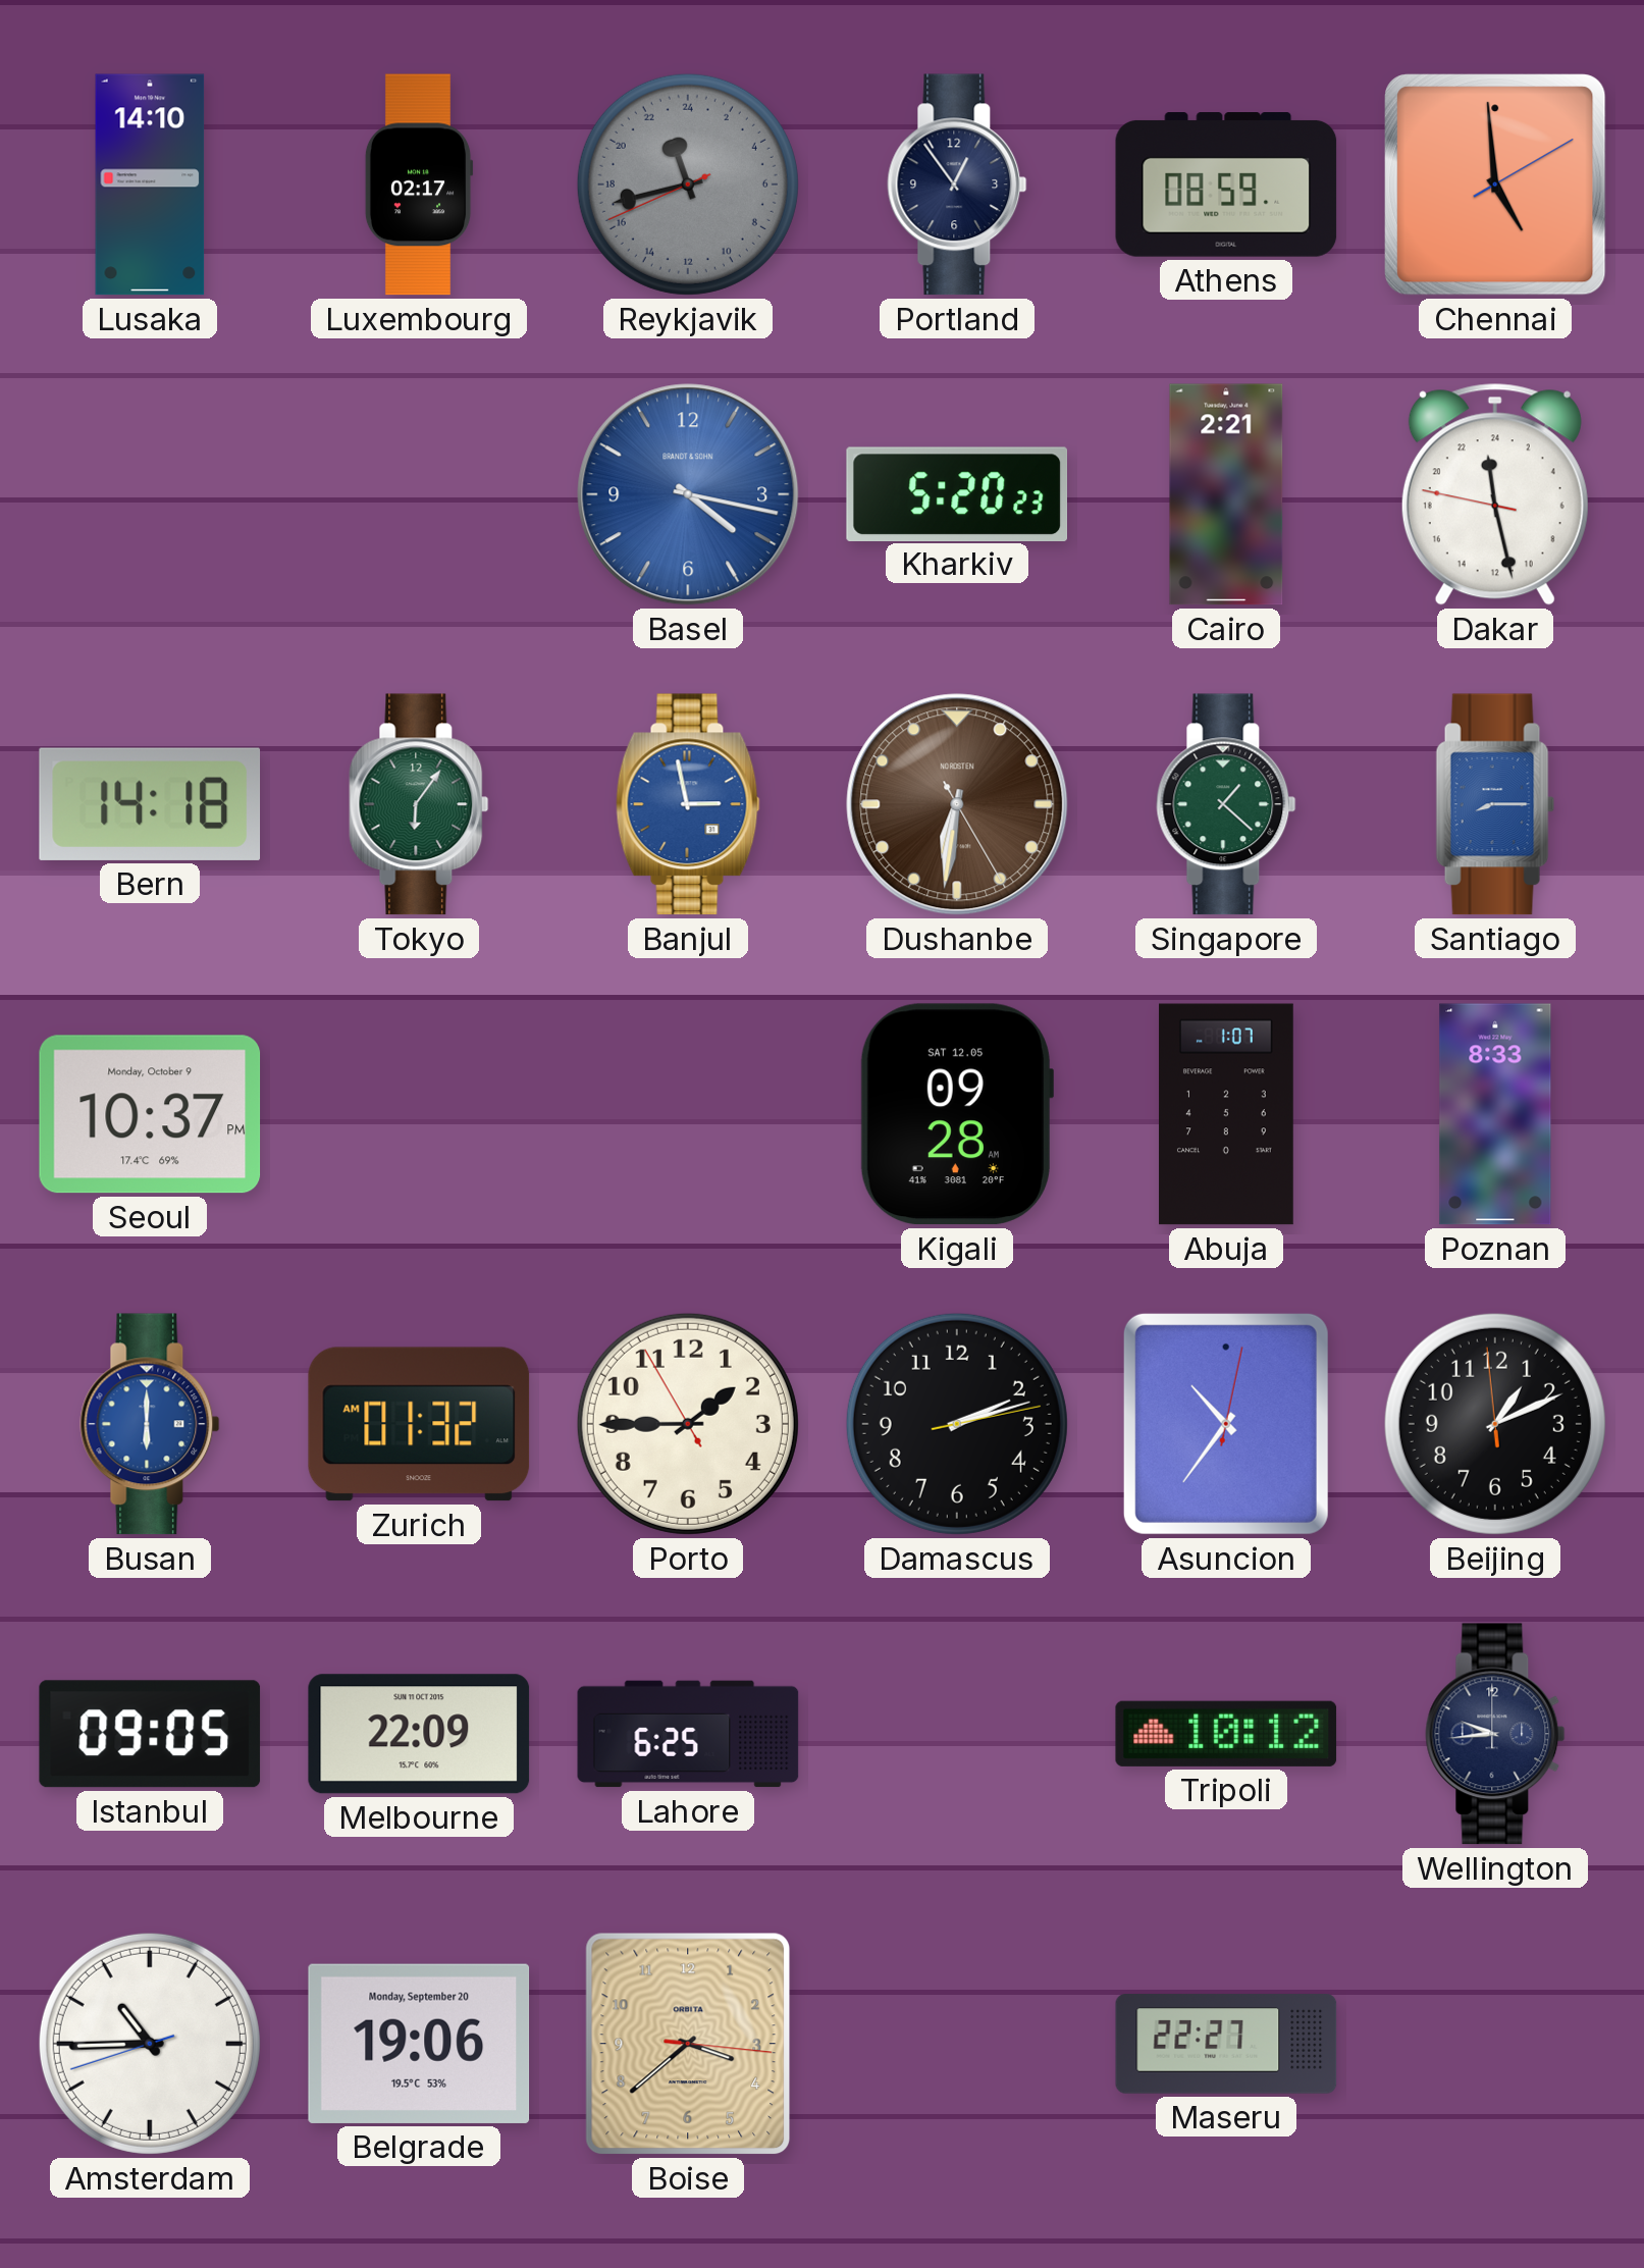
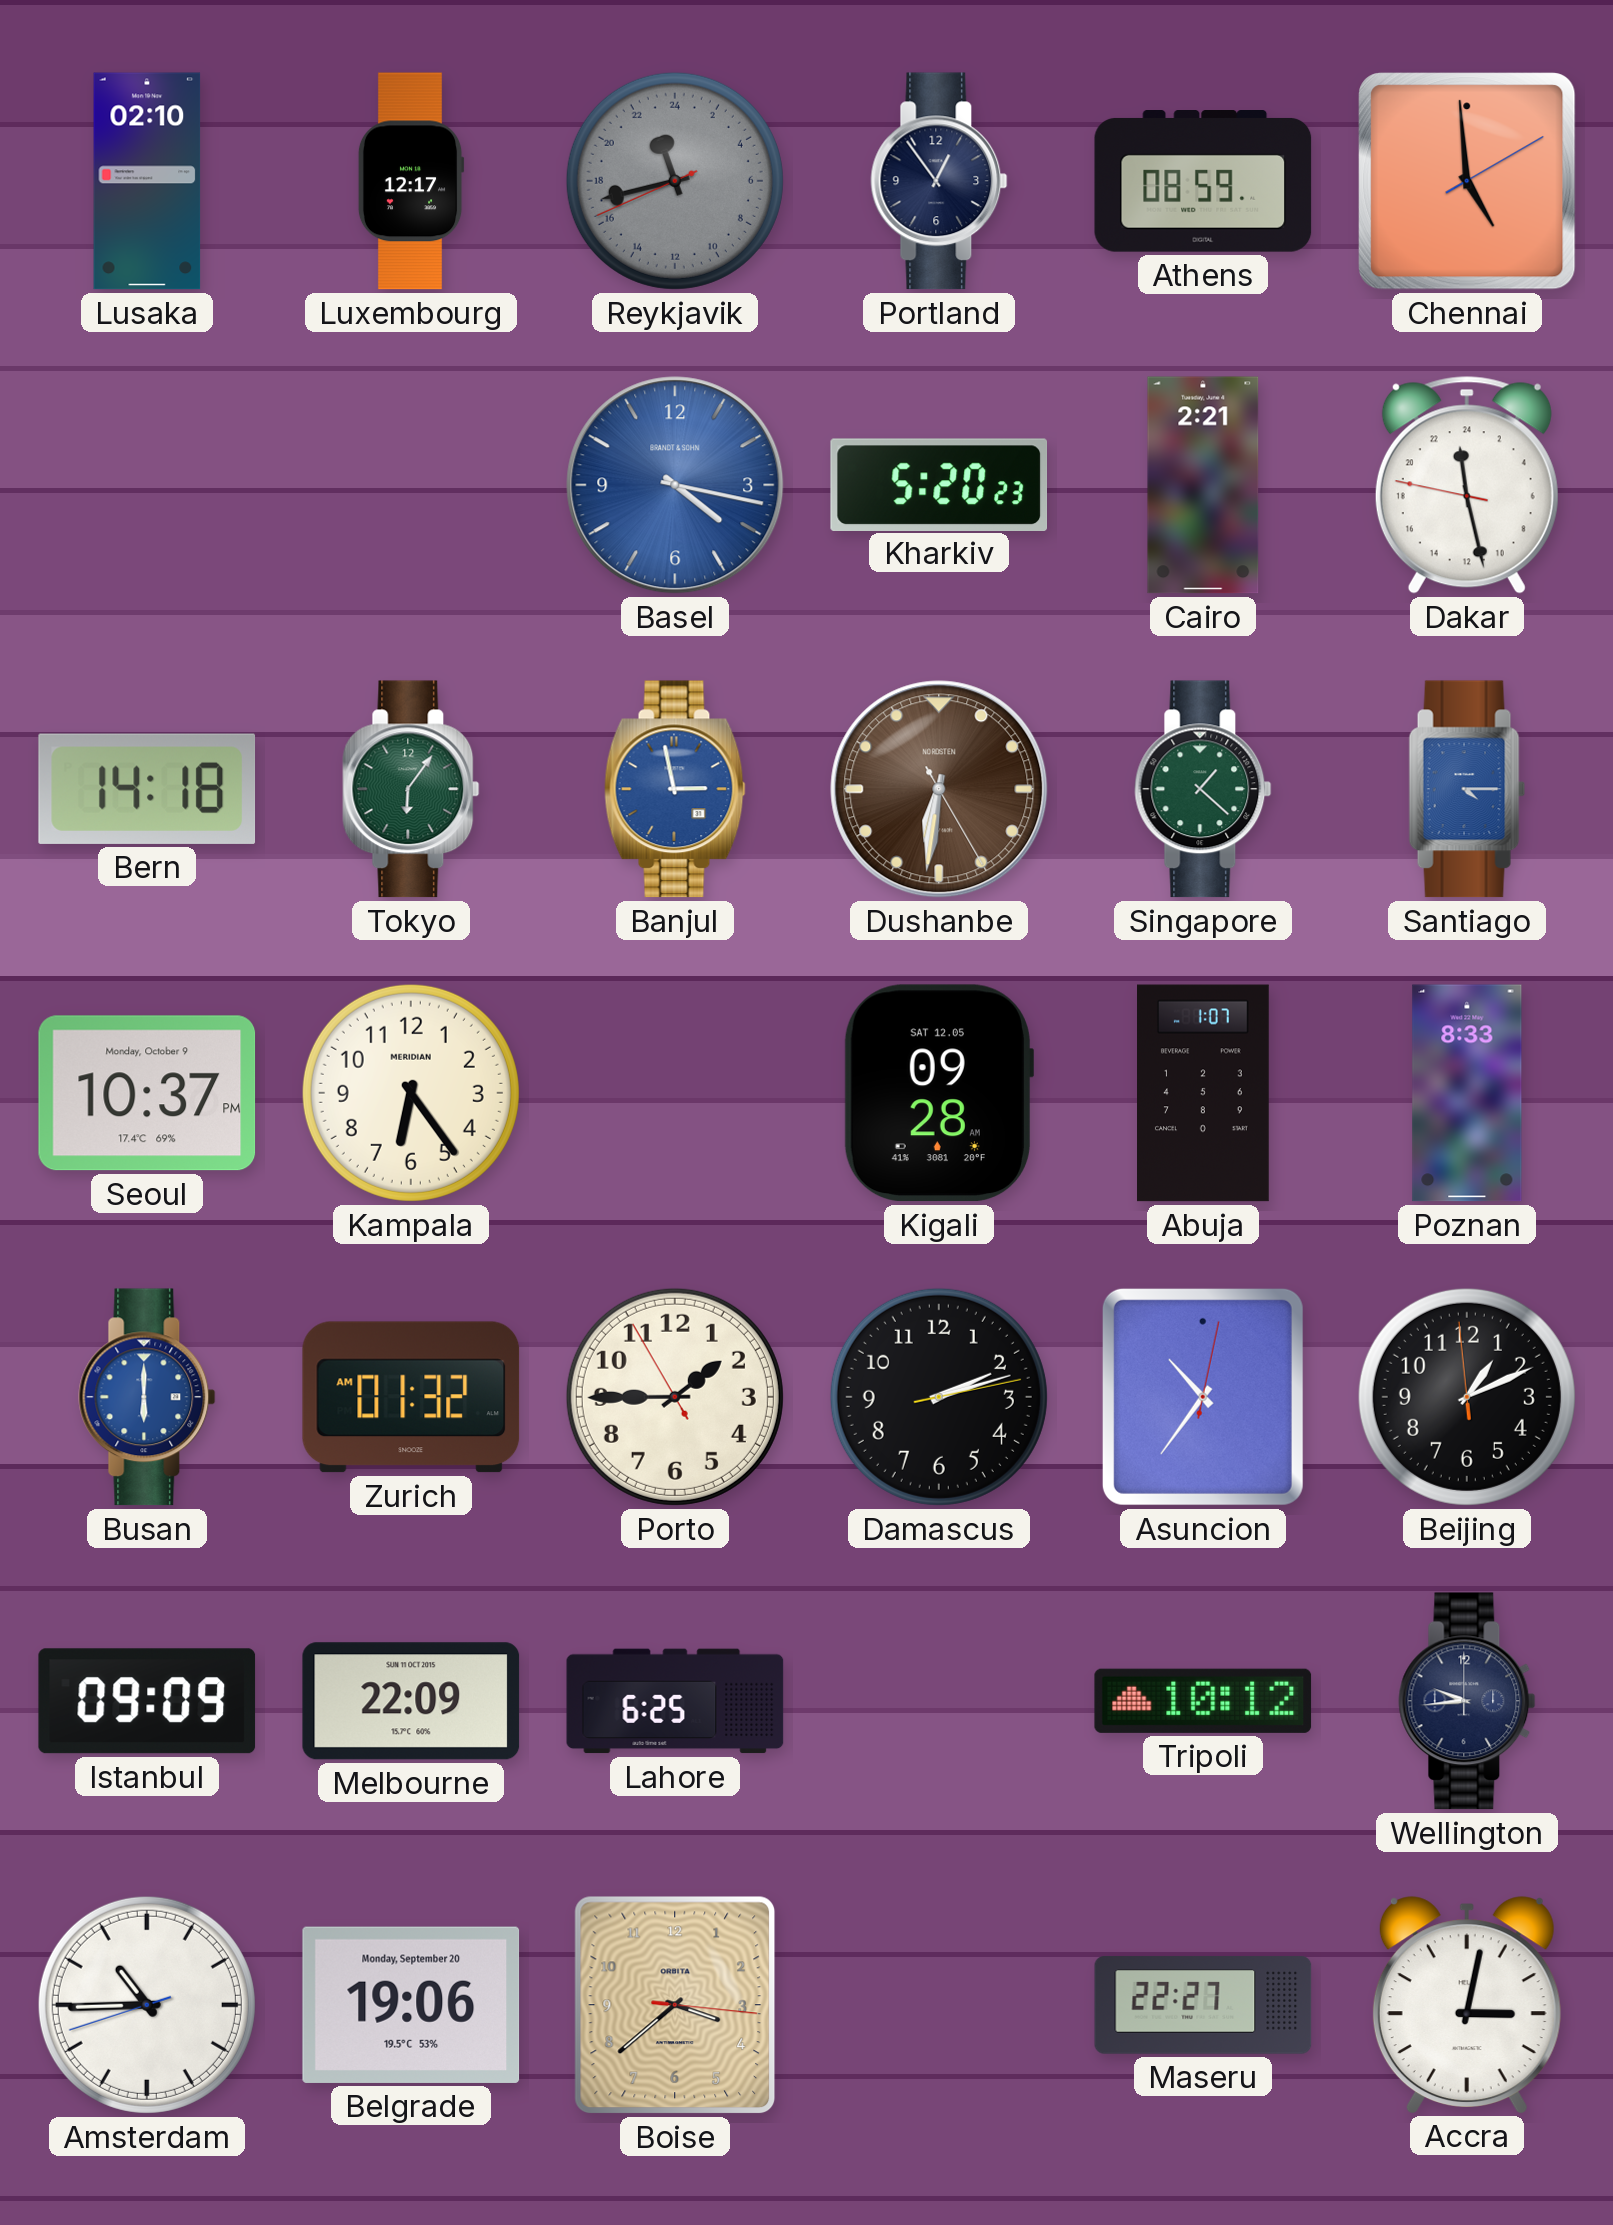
Lusaka: 14:10 -> 02:10 (147, 181)
Luxembourg: 02:17 -> 12:17 (411, 181)
Santiago: 8:15 -> 4:15 (1467, 789)
Kampala: none -> 6:24 (411, 1093)
Istanbul: 09:05 -> 09:09 (147, 1701)
Accra: none -> 3:02 (1467, 2005)
